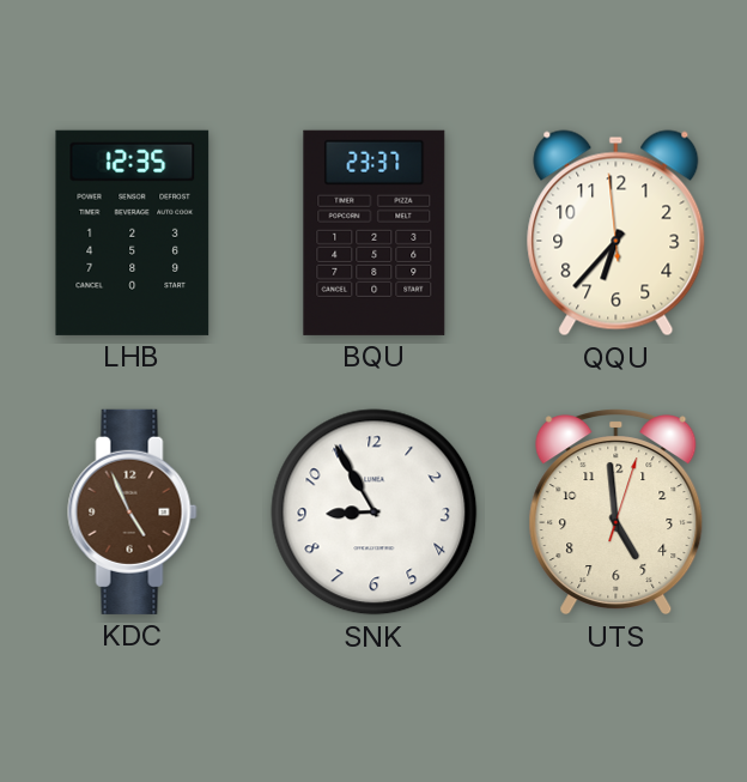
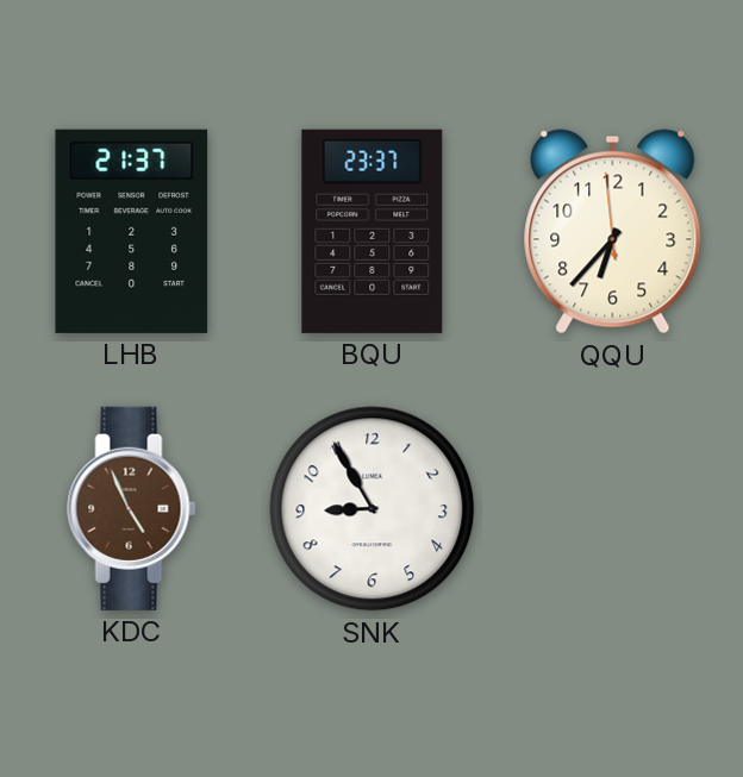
LHB: 12:35 -> 21:37 (132, 231)
UTS: 4:59 -> none (617, 513)
